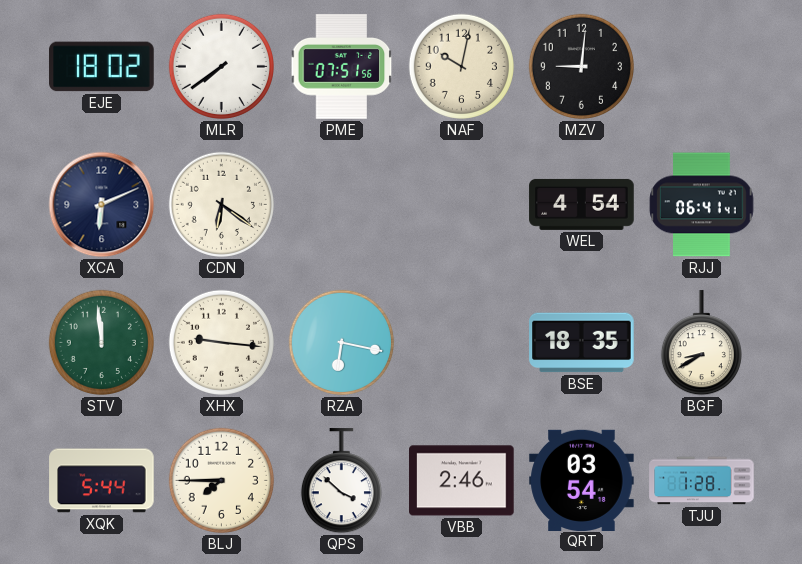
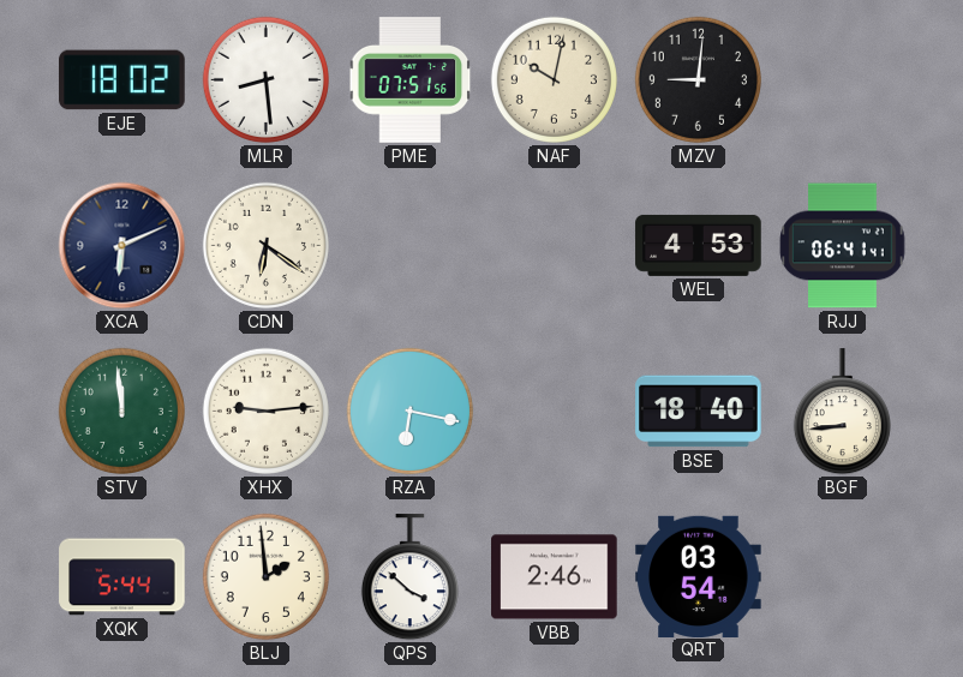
MLR: 7:39 -> 8:29 (265, 79)
WEL: 4:54 -> 4:53 (699, 245)
XHX: 9:16 -> 9:14 (265, 411)
BSE: 18:35 -> 18:40 (699, 412)
BGF: 8:40 -> 8:44 (842, 412)
BLJ: 7:45 -> 1:59 (265, 576)
TJU: 1:28 -> none (702, 481)
